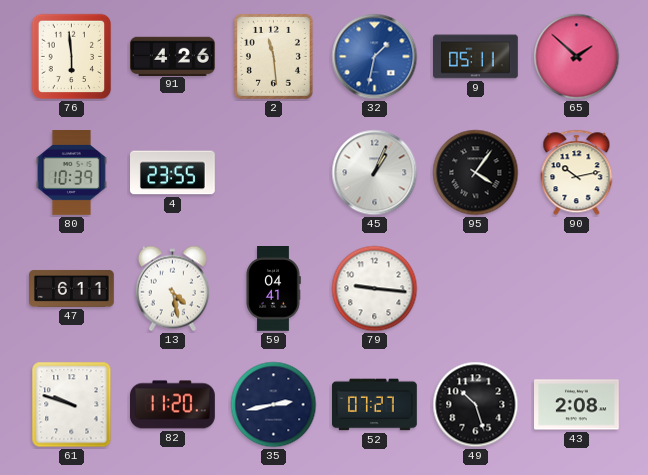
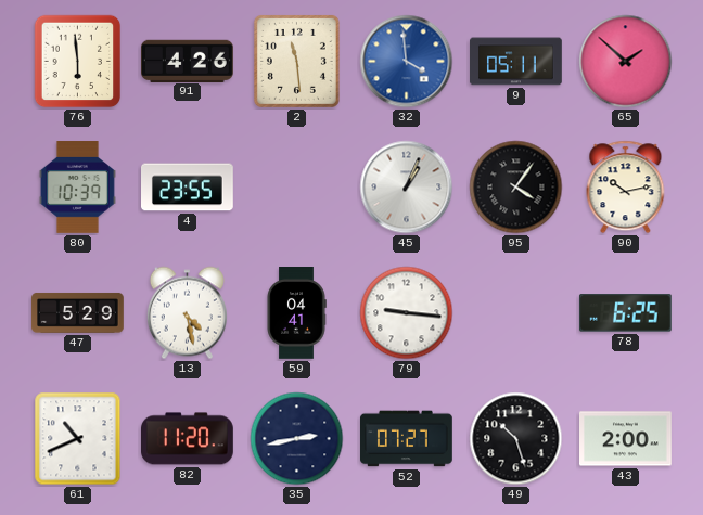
32: 1:32 -> 3:59 (407, 62)
47: 6:11 -> 5:29 (78, 312)
78: none -> 6:25 (625, 313)
61: 9:48 -> 10:41 (78, 439)
43: 2:08 -> 2:00 (626, 439)
